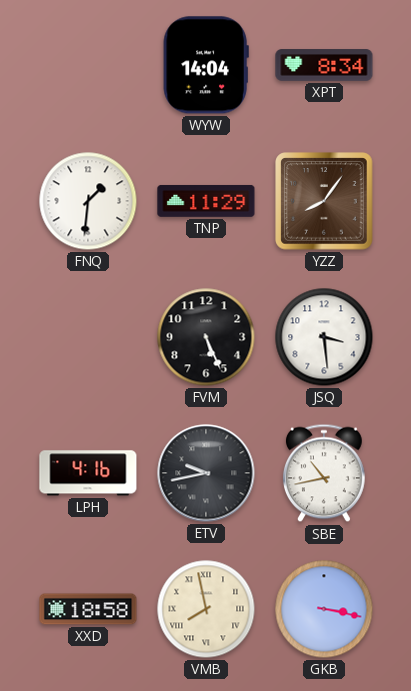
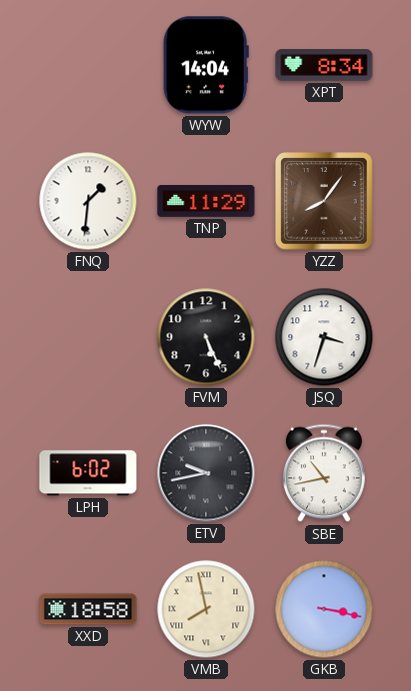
JSQ: 3:29 -> 3:33 (324, 337)
LPH: 4:16 -> 6:02 (88, 473)
